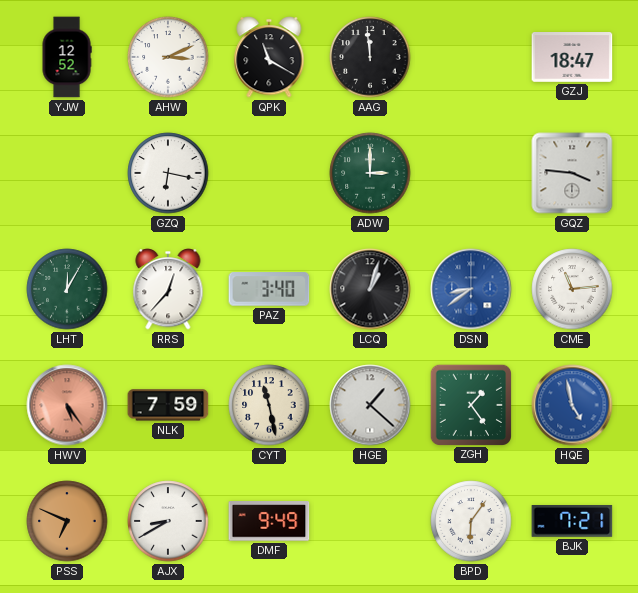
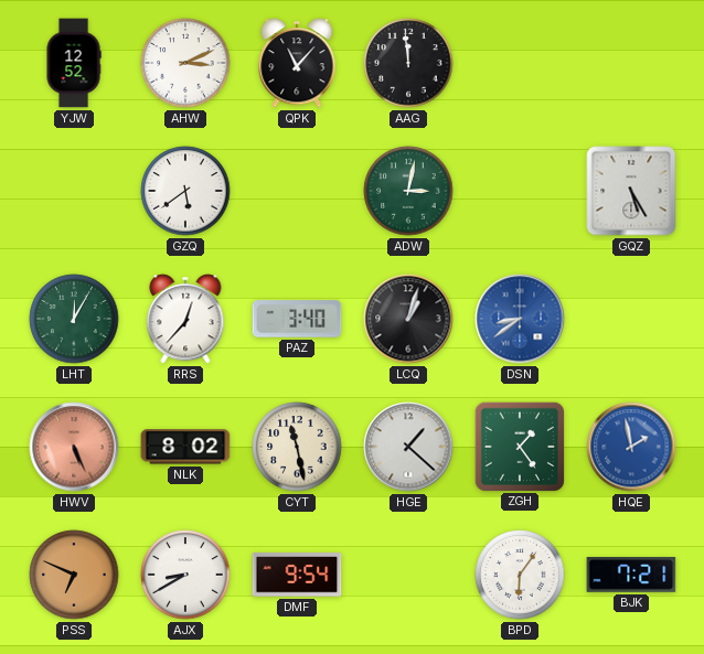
QPK: 11:20 -> 11:07 (297, 63)
GZJ: 18:47 -> none (572, 58)
GZQ: 6:17 -> 5:39 (185, 191)
ADW: 3:00 -> 3:02 (408, 191)
GQZ: 3:46 -> 5:25 (631, 191)
CME: 11:14 -> none (572, 289)
HWV: 5:24 -> 5:26 (74, 447)
NLK: 7:59 -> 8:02 (185, 447)
HQE: 4:58 -> 1:58 (631, 447)
DMF: 9:49 -> 9:54 (297, 575)
